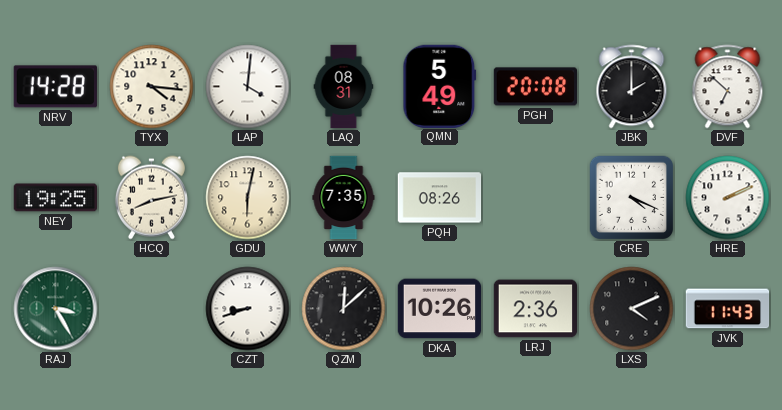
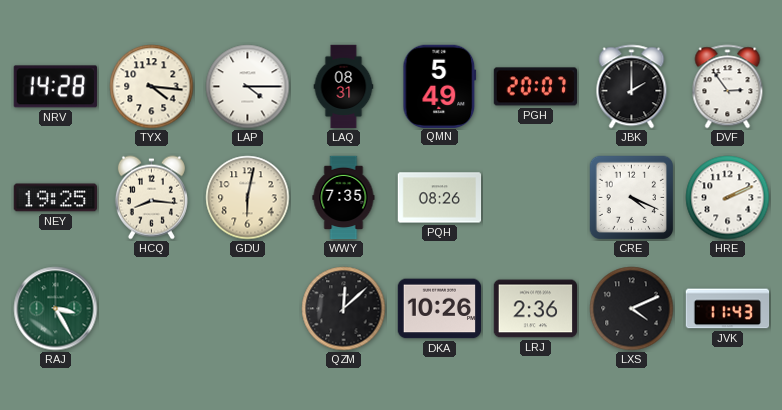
LAP: 4:01 -> 4:15 (248, 87)
PGH: 20:08 -> 20:07 (536, 87)
DVF: 6:52 -> 2:54 (728, 87)
HCQ: 8:13 -> 8:16 (151, 198)
CZT: 8:42 -> none (248, 309)
